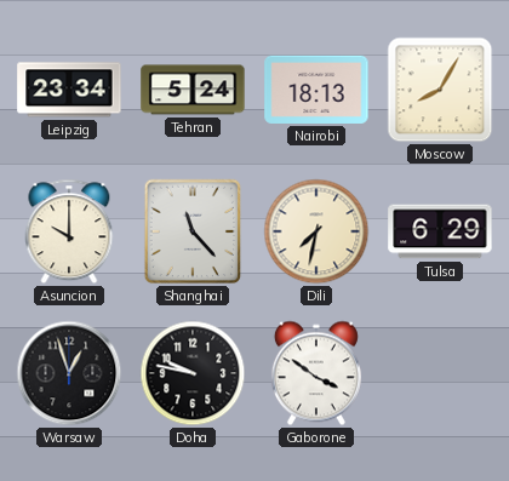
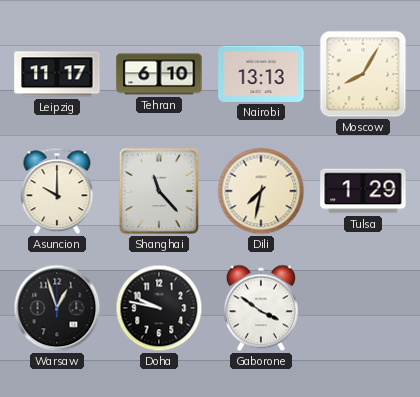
Leipzig: 23:34 -> 11:17 (57, 74)
Tehran: 5:24 -> 6:10 (159, 74)
Nairobi: 18:13 -> 13:13 (261, 74)
Tulsa: 6:29 -> 1:29 (363, 191)
